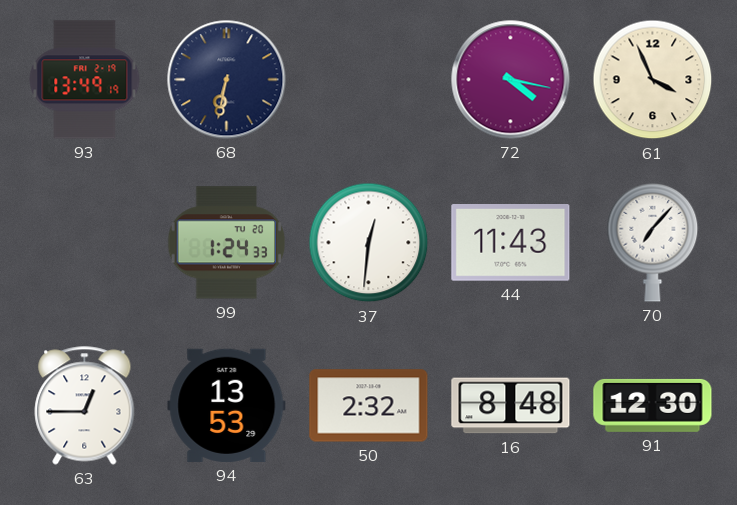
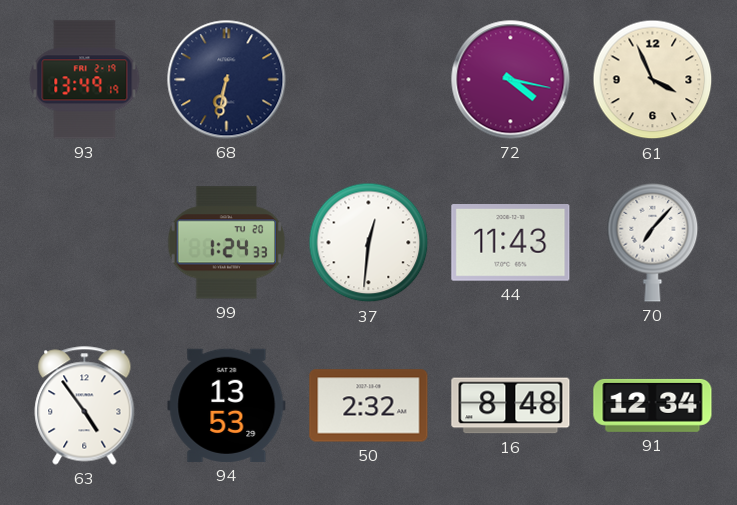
63: 12:45 -> 4:54 (85, 406)
91: 12:30 -> 12:34 (653, 405)
